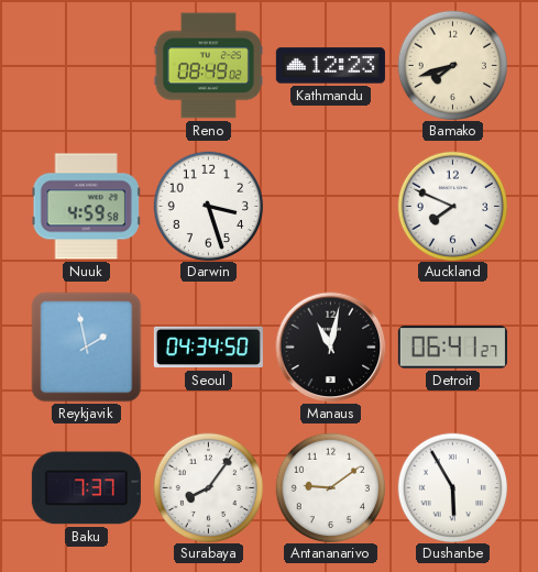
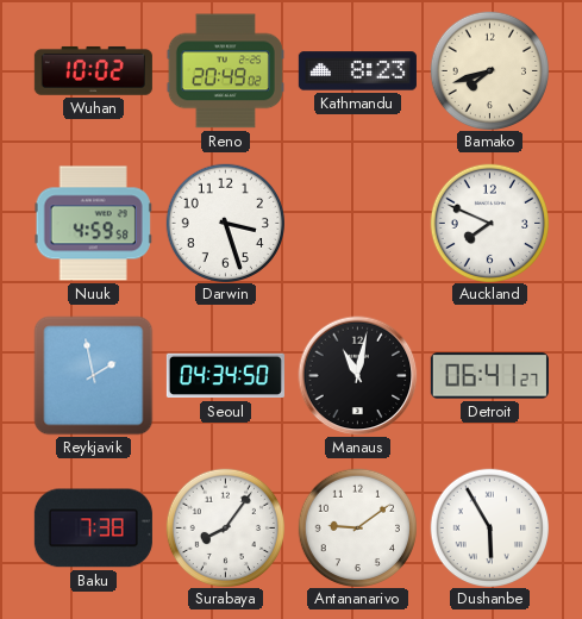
Wuhan: none -> 10:02 (93, 71)
Reno: 08:49 -> 20:49 (225, 71)
Kathmandu: 12:23 -> 8:23 (357, 71)
Baku: 7:37 -> 7:38 (93, 529)
